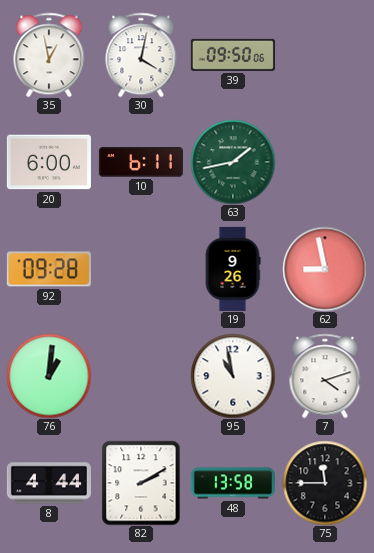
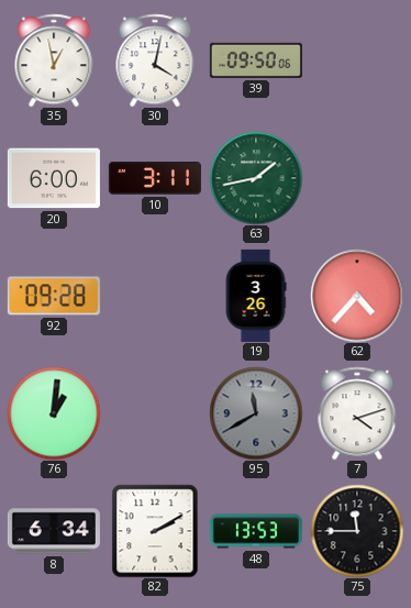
10: 6:11 -> 3:11 (155, 178)
19: 9:26 -> 3:26 (256, 296)
62: 8:58 -> 4:37 (357, 296)
95: 10:58 -> 11:40 (256, 413)
95 dial: white -> grey (256, 413)
8: 4:44 -> 6:34 (54, 531)
48: 13:58 -> 13:53 (256, 531)
